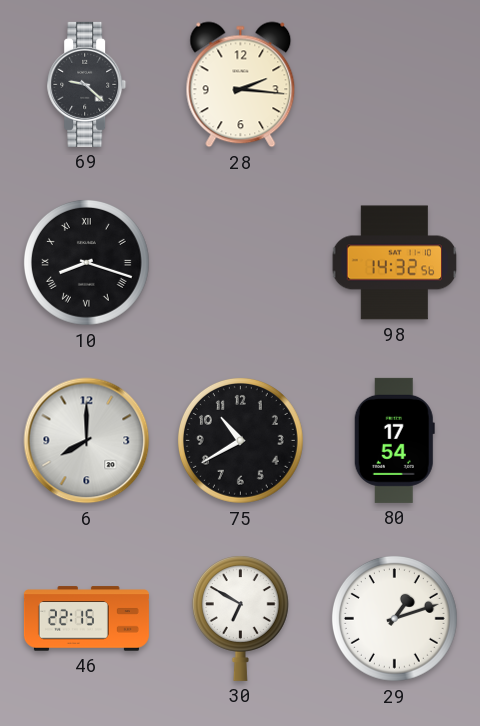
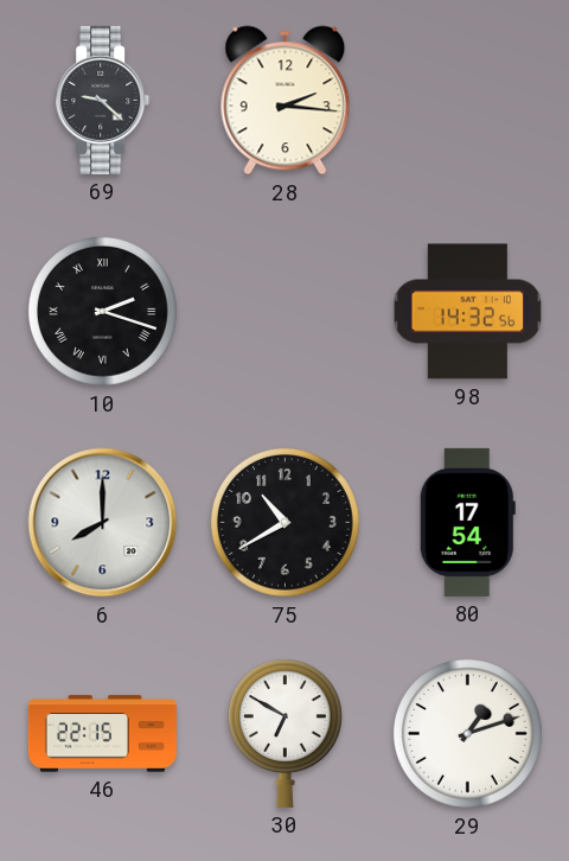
10: 8:18 -> 2:18 (102, 311)
